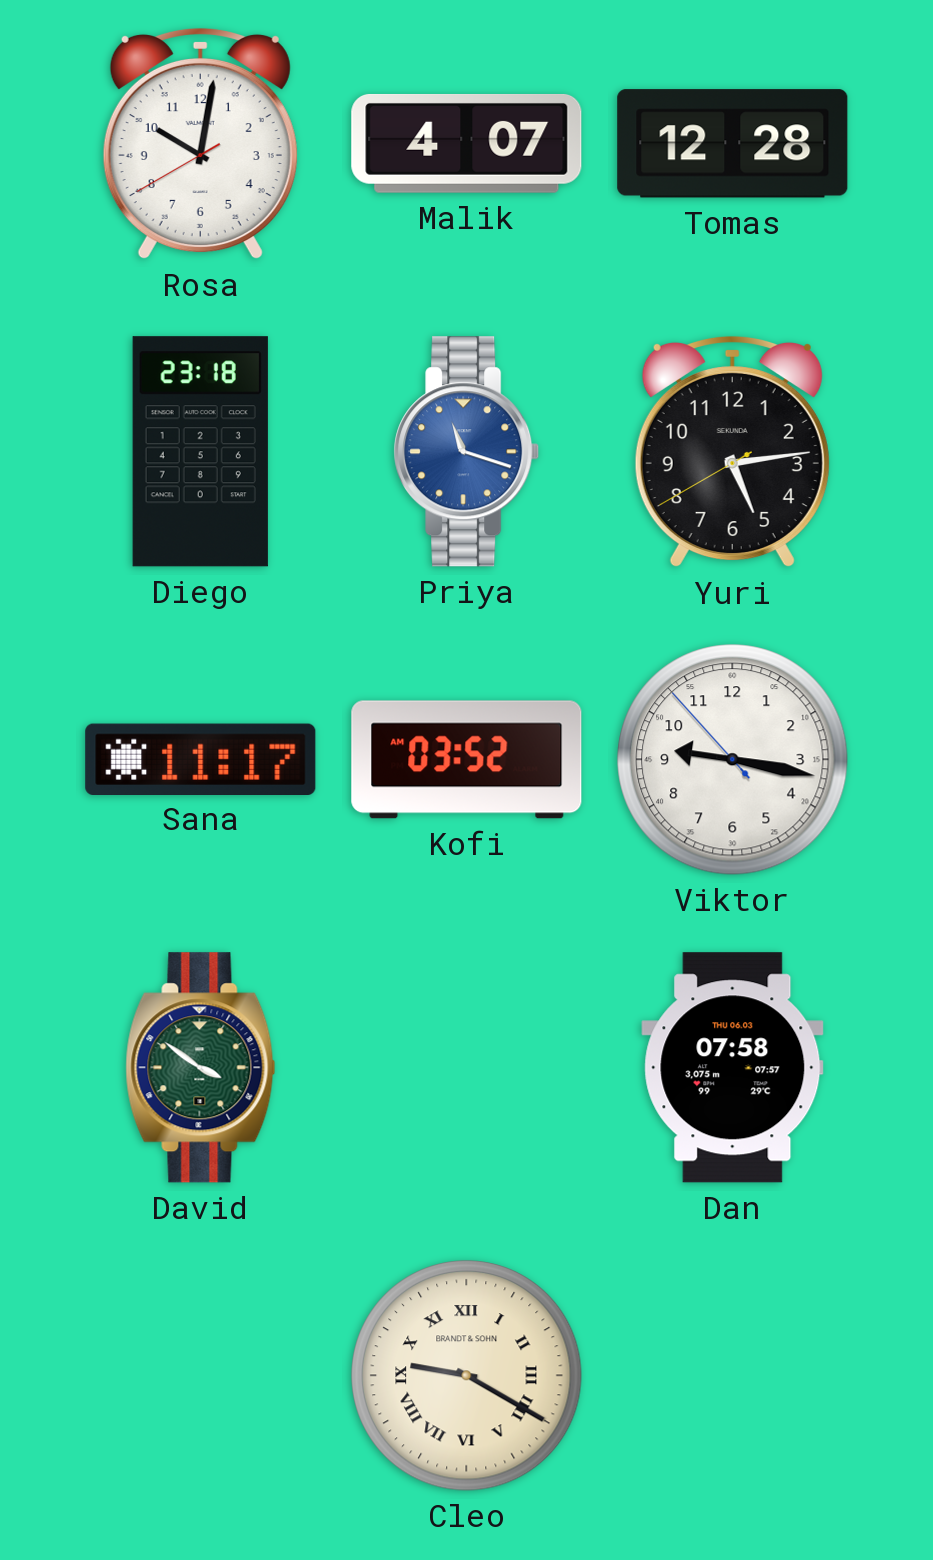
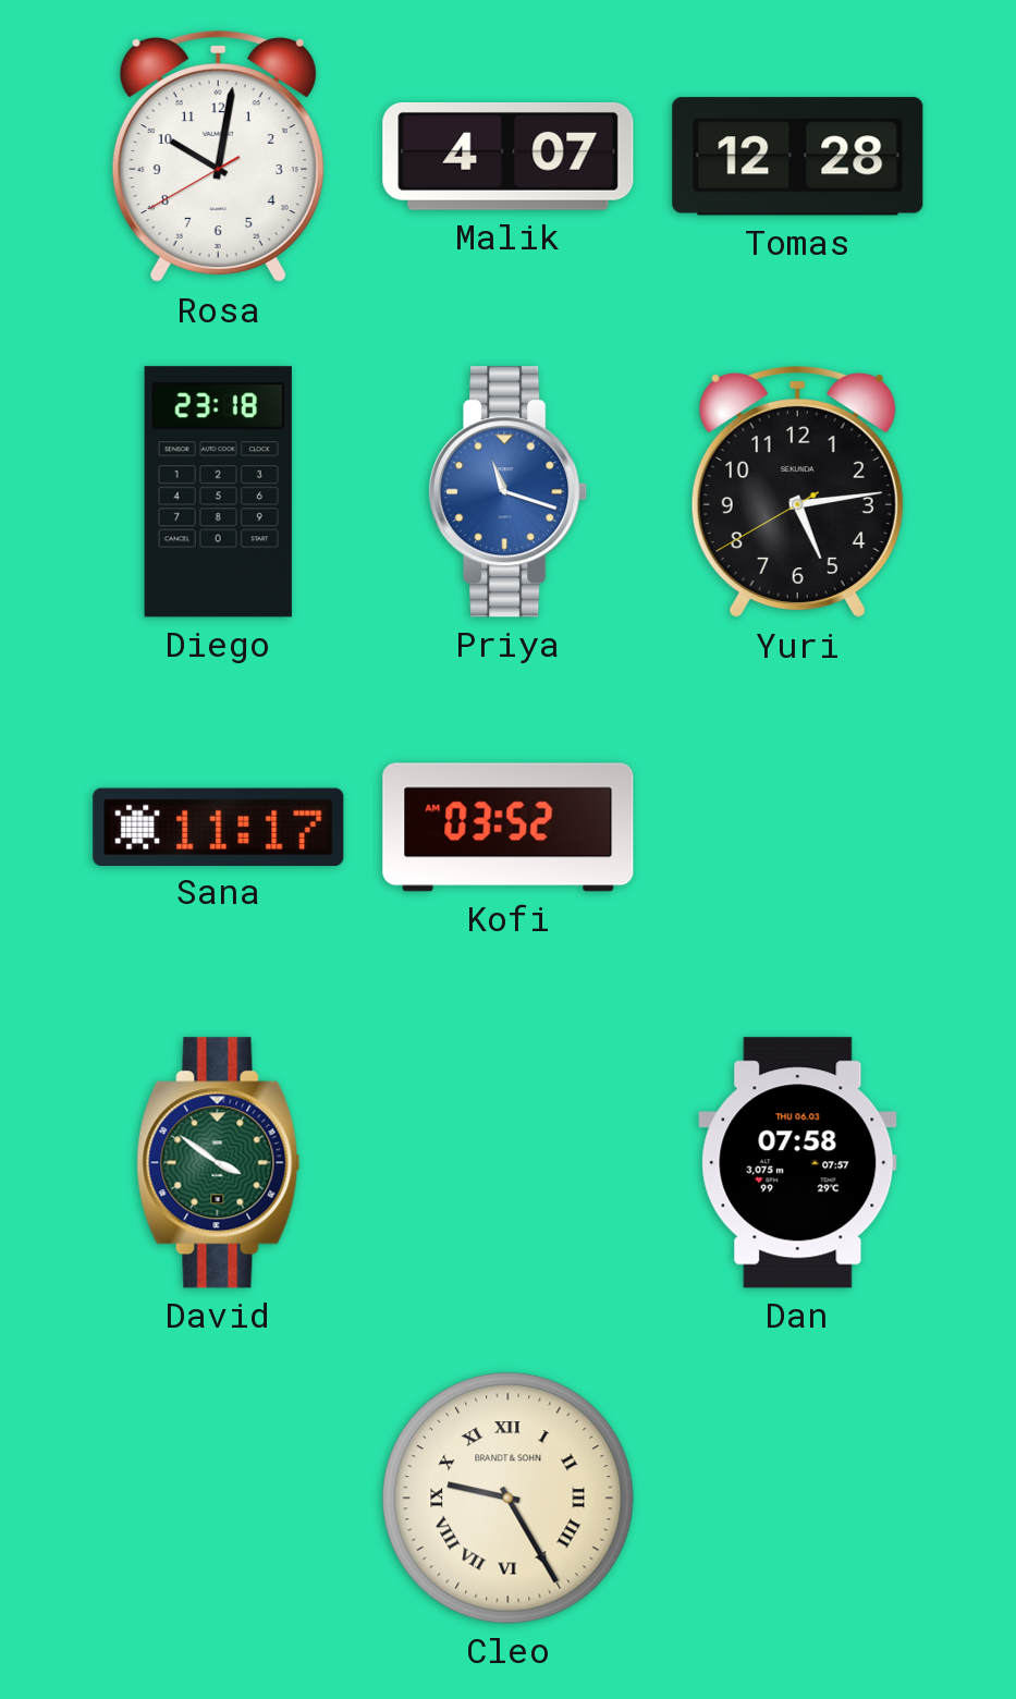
Viktor: 9:16 -> none (733, 760)
Cleo: 9:20 -> 9:25 (509, 1499)
